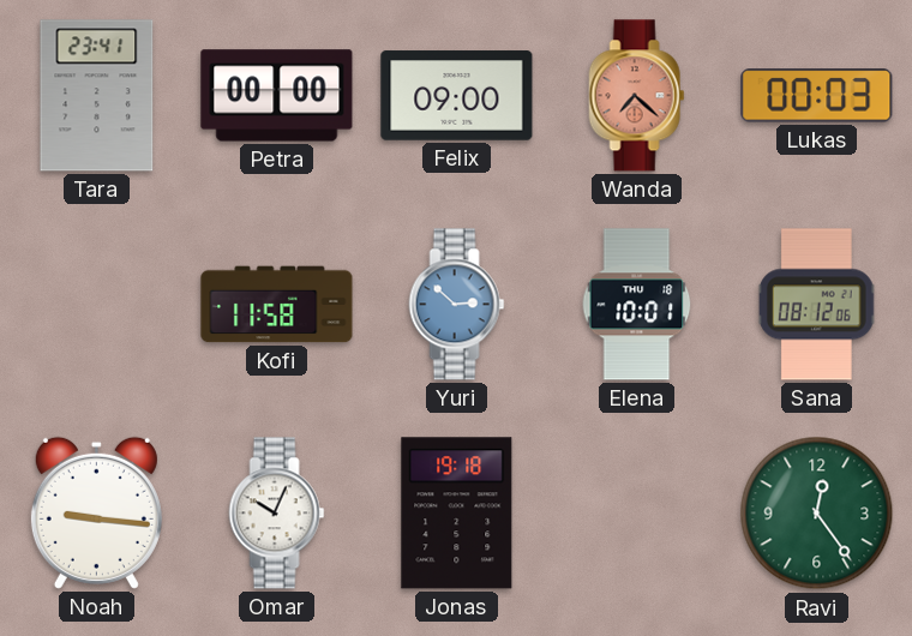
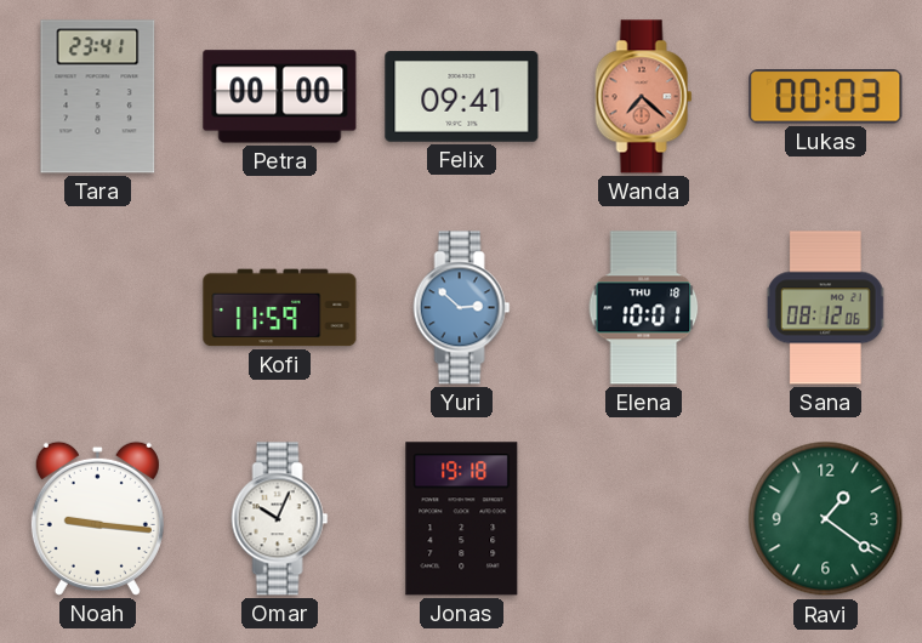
Felix: 09:00 -> 09:41 (462, 97)
Kofi: 11:58 -> 11:59 (280, 308)
Ravi: 12:24 -> 1:21 (826, 519)
